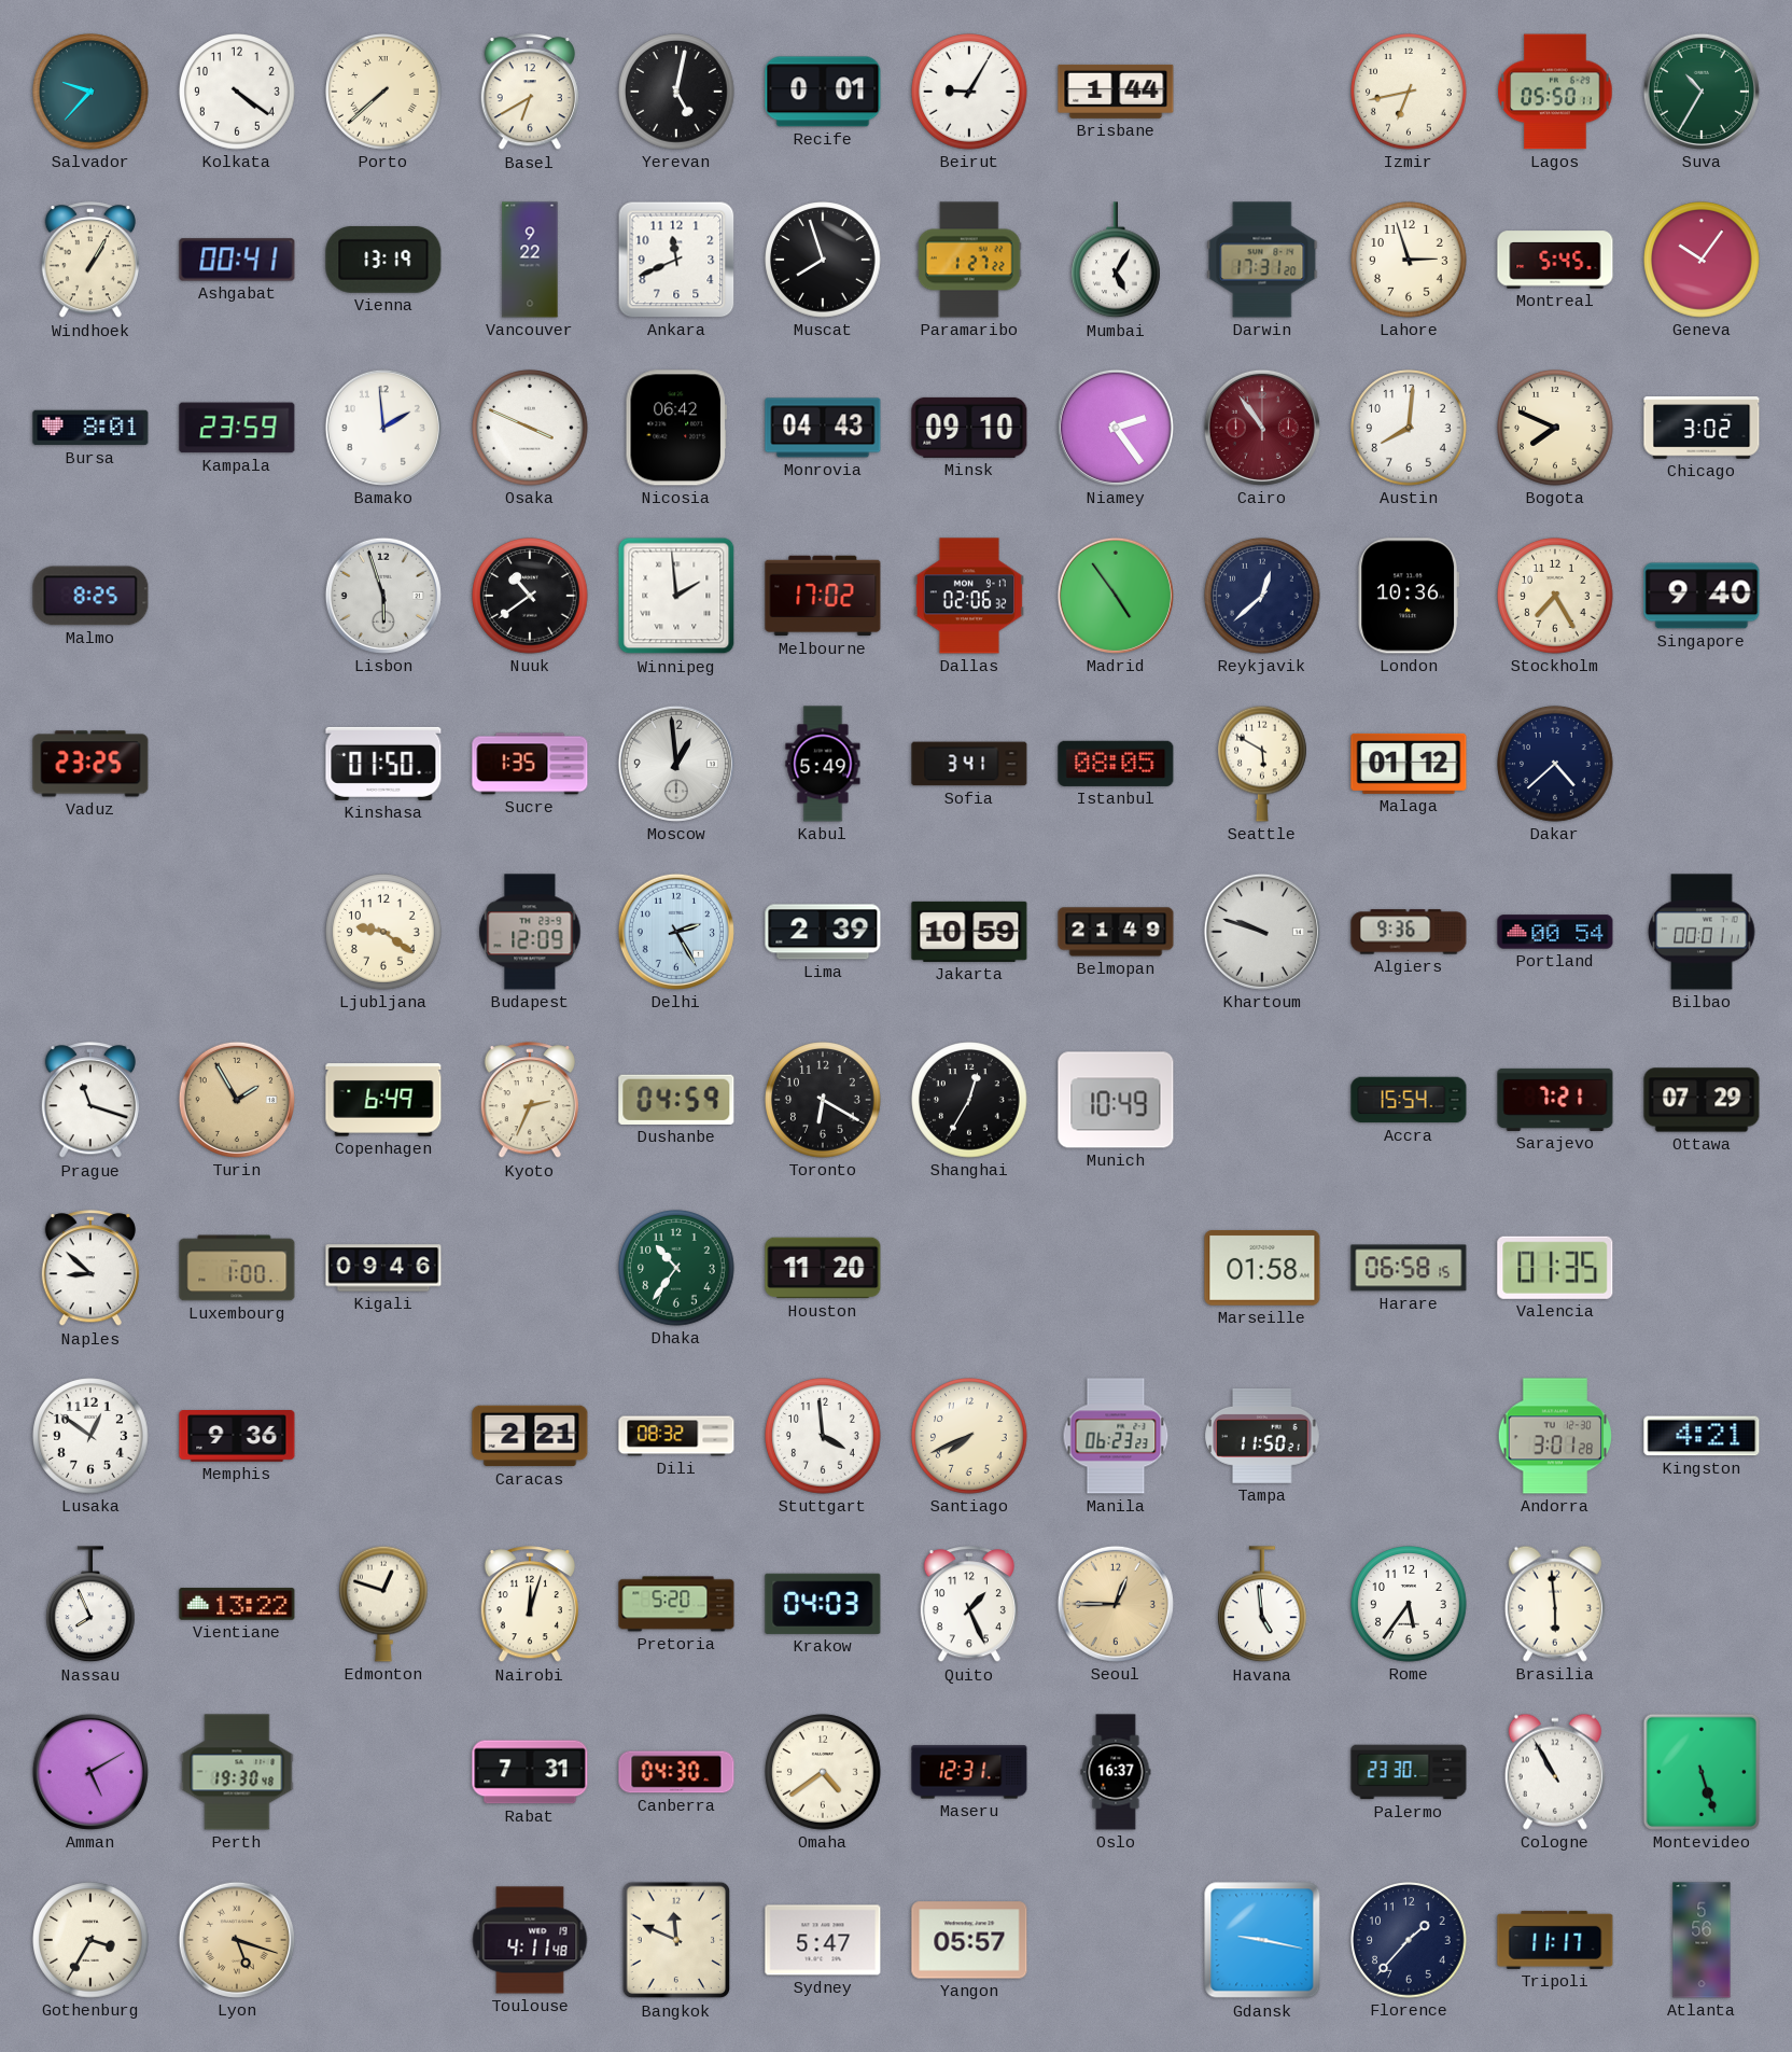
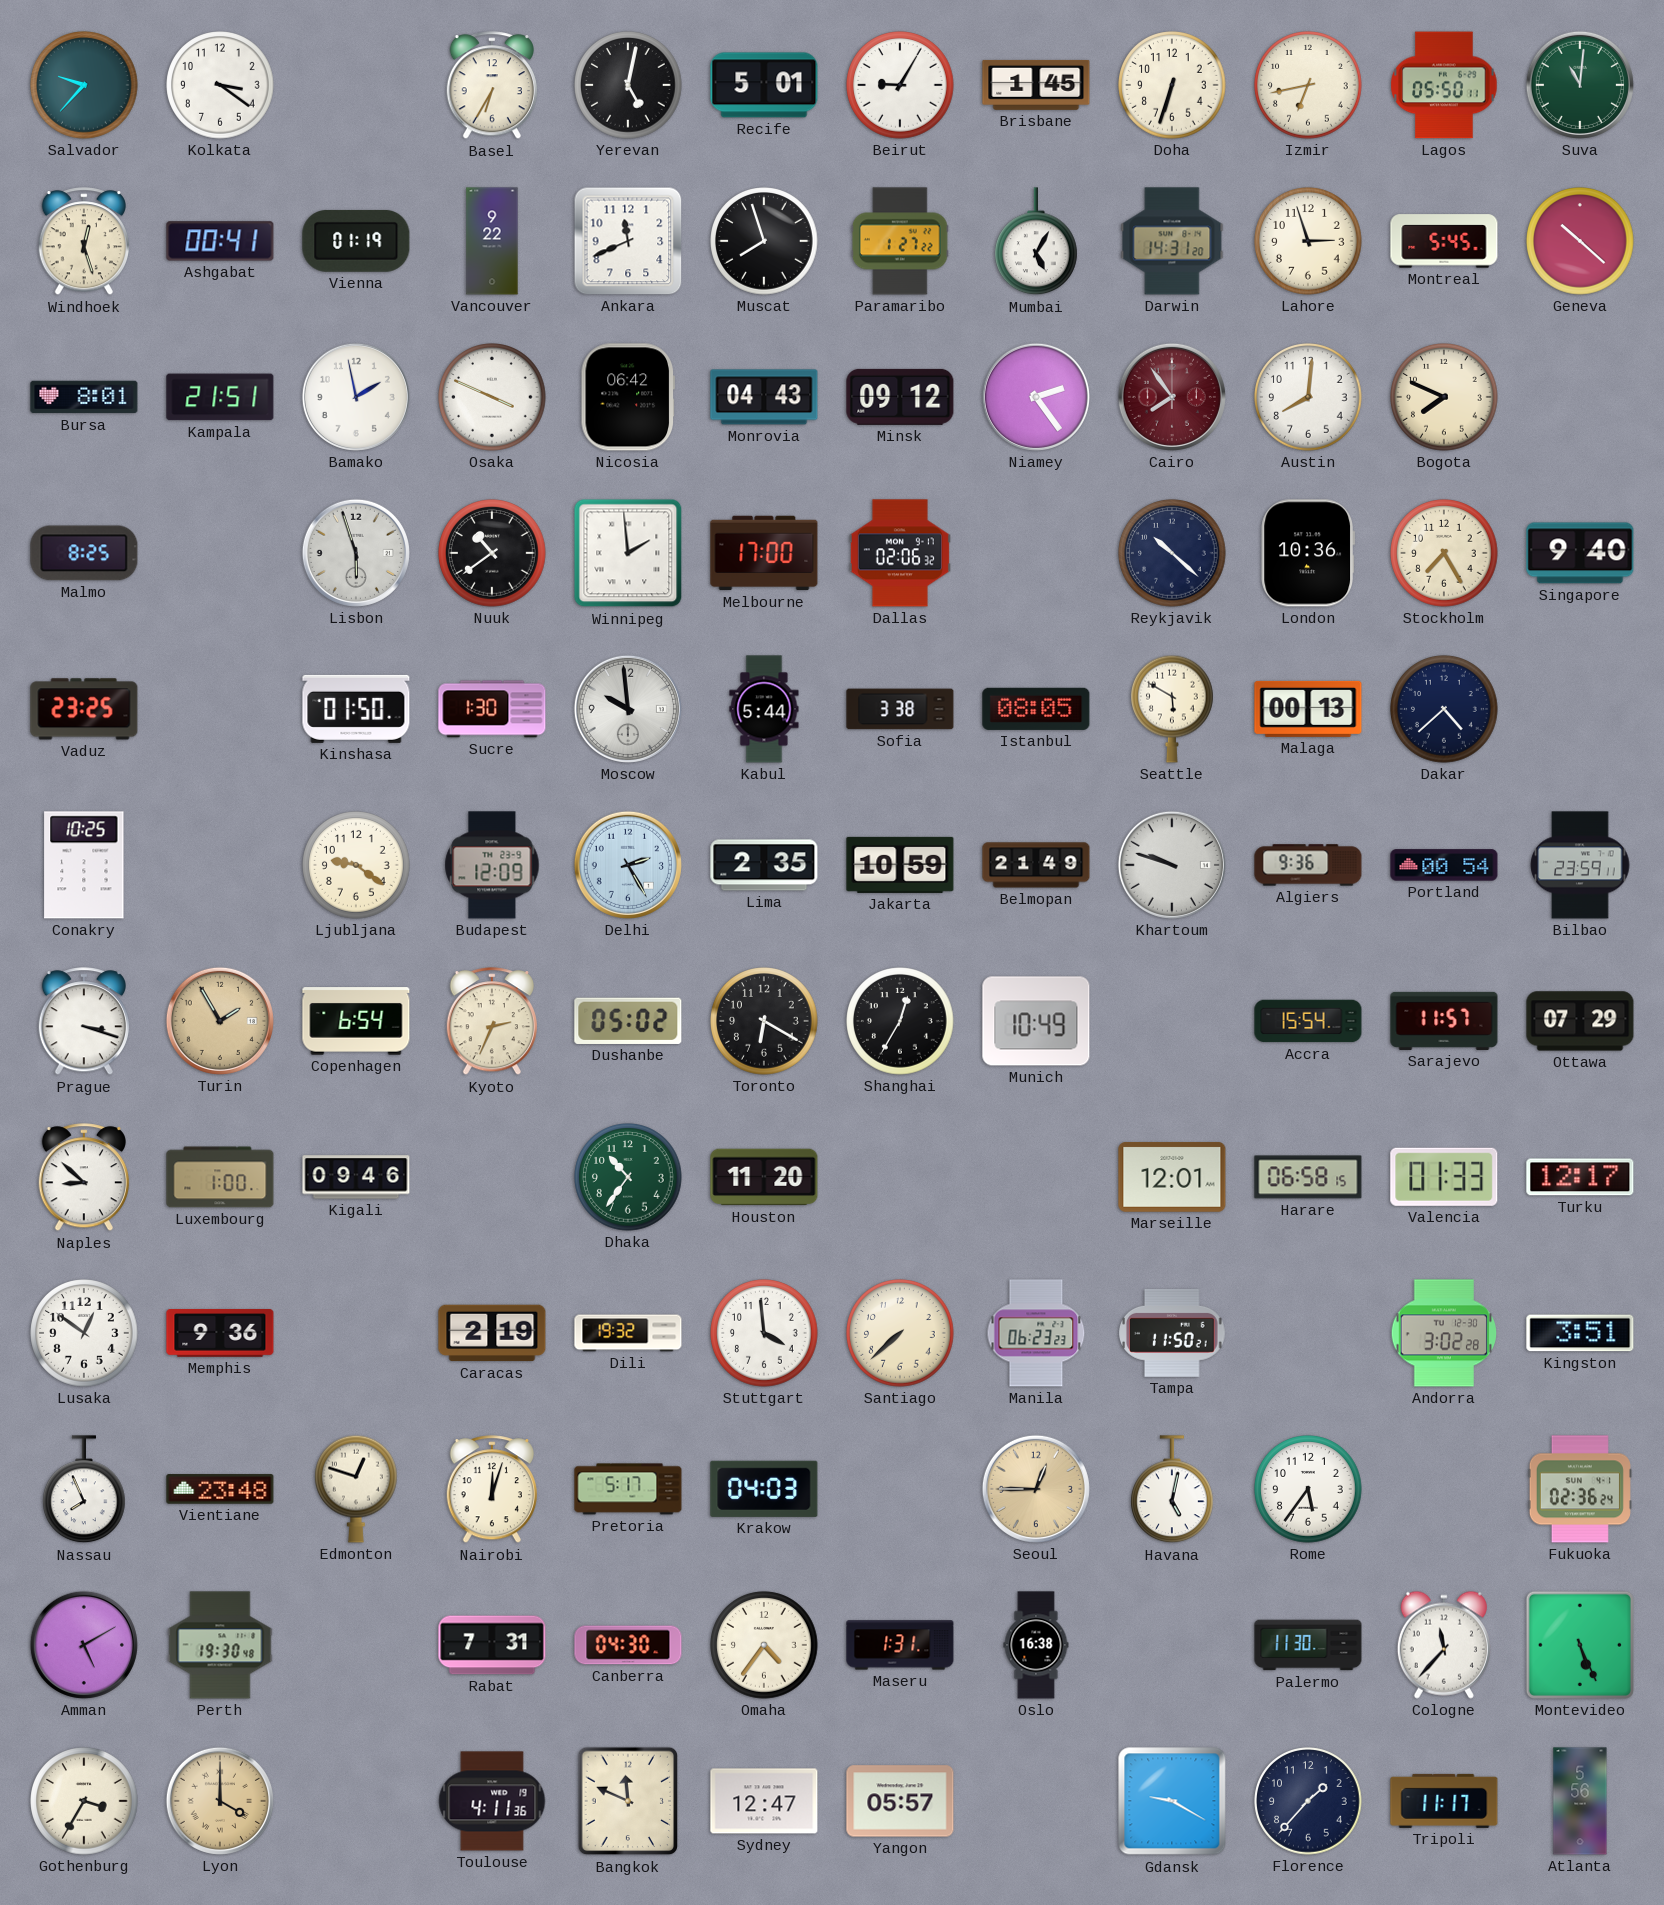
Kolkata: 4:21 -> 3:21 (220, 85)
Porto: 7:38 -> none (383, 92)
Basel: 6:40 -> 6:35 (491, 86)
Recife: 0:01 -> 5:01 (764, 85)
Brisbane: 1:44 -> 1:45 (1036, 85)
Doha: none -> 6:33 (1172, 85)
Suva: 10:35 -> 11:01 (1580, 85)
Windhoek: 1:05 -> 12:27 (83, 242)
Vienna: 13:19 -> 01:19 (356, 241)
Darwin: 17:31 -> 14:31 (1172, 241)
Geneva: 10:06 -> 10:22 (1580, 241)
Kampala: 23:59 -> 21:51 (220, 397)
Bamako: 1:59 -> 1:58 (356, 397)
Minsk: 09:10 -> 09:12 (900, 397)
Cairo: 10:54 -> 7:54 (1172, 397)
Chicago: 3:02 -> none (1702, 428)
Melbourne: 17:02 -> 17:00 (764, 553)
Madrid: 4:54 -> none (1116, 596)
Reykjavik: 12:38 -> 10:22 (1172, 553)
Sucre: 1:35 -> 1:30 (492, 709)
Moscow: 12:59 -> 9:59 (628, 709)
Kabul: 5:49 -> 5:44 (764, 709)
Sofia: 3:41 -> 3:38 (900, 709)
Malaga: 01:12 -> 00:13 (1308, 709)
Conakry: none -> 10:25 (84, 865)
Lima: 2:39 -> 2:35 (764, 865)
Bilbao: 00:01 -> 23:59 (1580, 865)
Prague: 11:18 -> 3:18 (83, 1022)
Copenhagen: 6:49 -> 6:54 (356, 1021)
Dushanbe: 04:59 -> 05:02 (628, 1021)
Sarajevo: 7:21 -> 11:57 (1444, 1021)
Marseille: 01:58 -> 12:01 (1172, 1178)
Valencia: 01:35 -> 01:33 (1444, 1177)
Turku: none -> 12:17 (1580, 1177)
Caracas: 2:21 -> 2:19 (492, 1333)
Dili: 08:32 -> 19:32 (628, 1333)
Santiago: 7:41 -> 7:38 (900, 1333)
Andorra: 3:01 -> 3:02 (1443, 1333)
Kingston: 4:21 -> 3:51 (1580, 1333)
Vientiane: 13:22 -> 23:48 (220, 1489)
Pretoria: 5:20 -> 5:17 (628, 1489)
Quito: 1:26 -> none (968, 1605)
Havana: 4:59 -> 5:02 (1173, 1490)
Brasilia: 5:59 -> none (1555, 1604)
Fukuoka: none -> 02:36 (1580, 1489)
Omaha: 4:39 -> 4:36 (764, 1645)
Maseru: 12:31 -> 1:31 (900, 1645)
Oslo: 16:37 -> 16:38 (1036, 1645)
Palermo: 23:30 -> 11:30 (1308, 1645)
Cologne: 10:55 -> 11:37 (1444, 1645)
Montevideo: 5:27 -> 5:26 (1580, 1645)
Lyon: 5:18 -> 4:00 (220, 1801)
Toulouse: 4:11:48 -> 4:11:36 (492, 1801)
Sydney: 5:47 -> 12:47 (764, 1801)
Gdansk: 9:17 -> 9:20 (1172, 1801)
